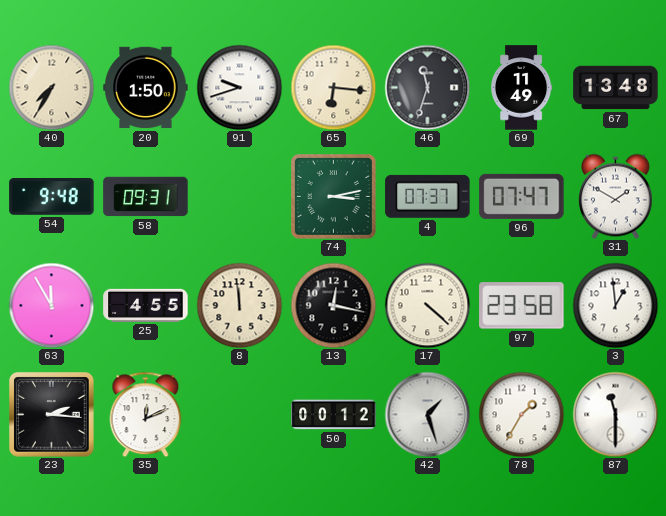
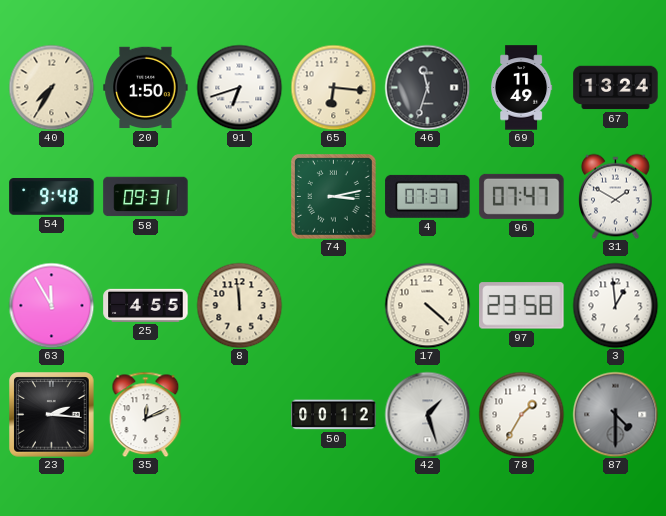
91: 9:42 -> 6:42 (239, 87)
67: 13:48 -> 13:24 (616, 88)
13: 12:17 -> none (333, 305)
87: 11:30 -> 4:30 (615, 414)
87 dial: white -> grey (615, 414)
